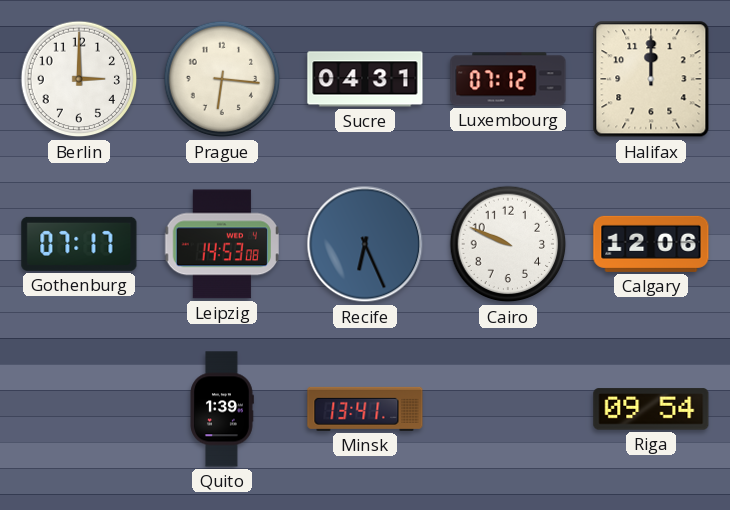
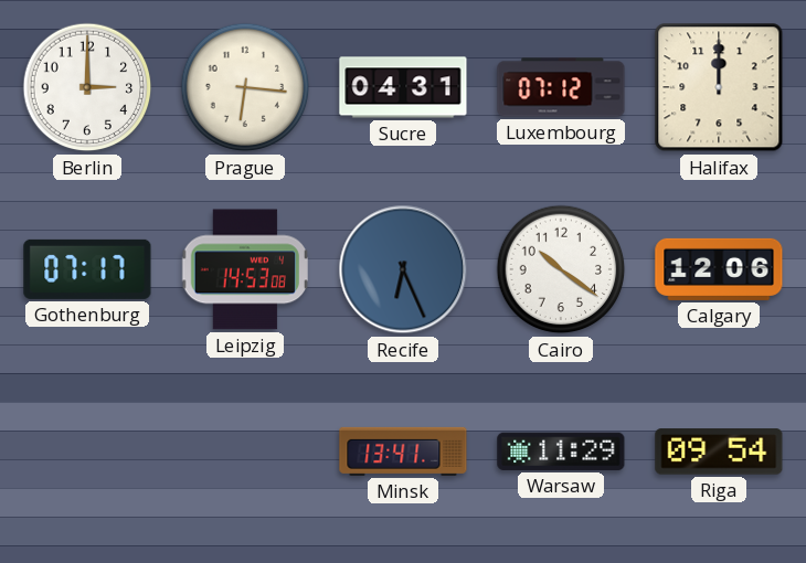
Cairo: 9:49 -> 10:21 (561, 269)
Quito: 1:39 -> none (222, 409)
Warsaw: none -> 11:29 (561, 452)
